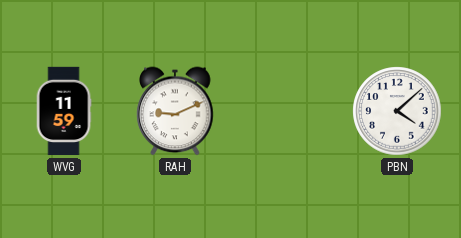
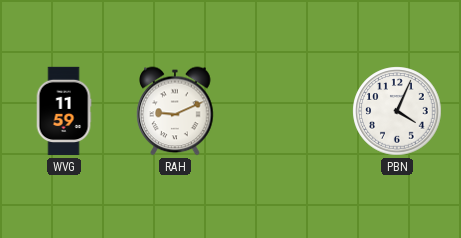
PBN: 4:08 -> 4:04 (397, 111)
